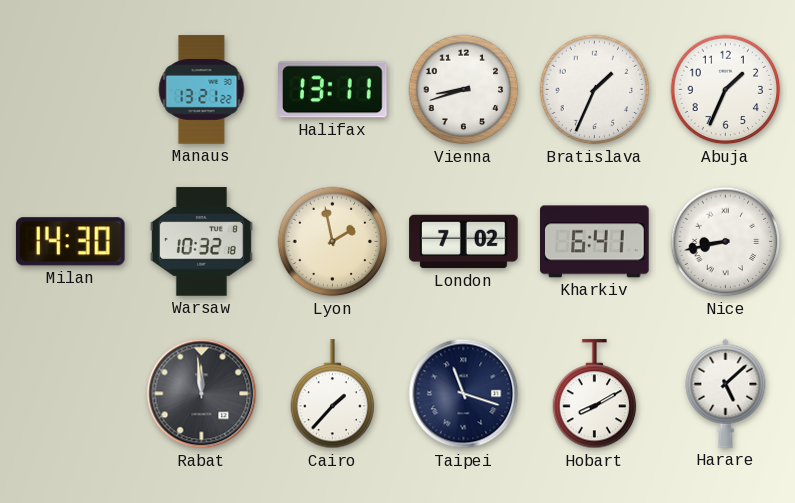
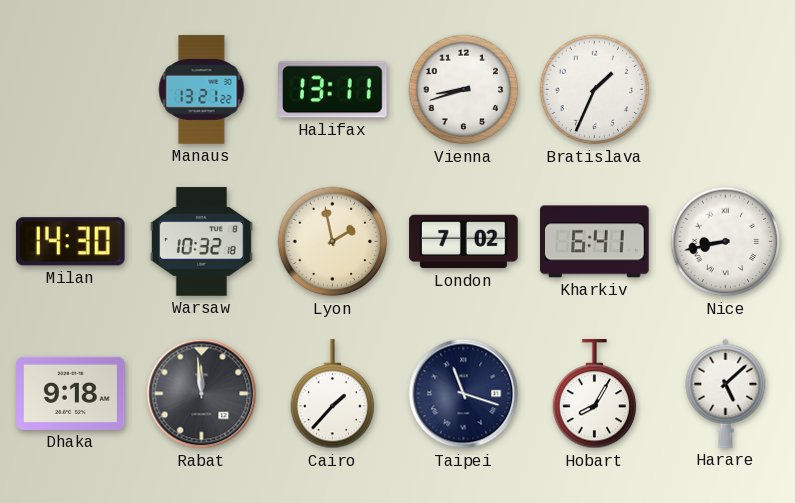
Abuja: 1:34 -> none (726, 90)
Dhaka: none -> 9:18 (71, 393)
Hobart: 8:10 -> 8:05 (595, 394)
